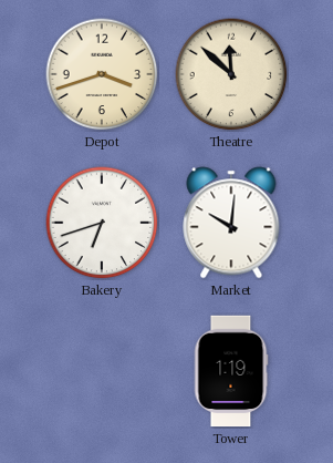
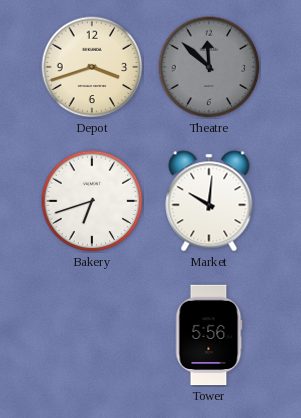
Theatre dial: cream -> grey (209, 67)
Tower: 1:19 -> 5:56 (209, 335)
